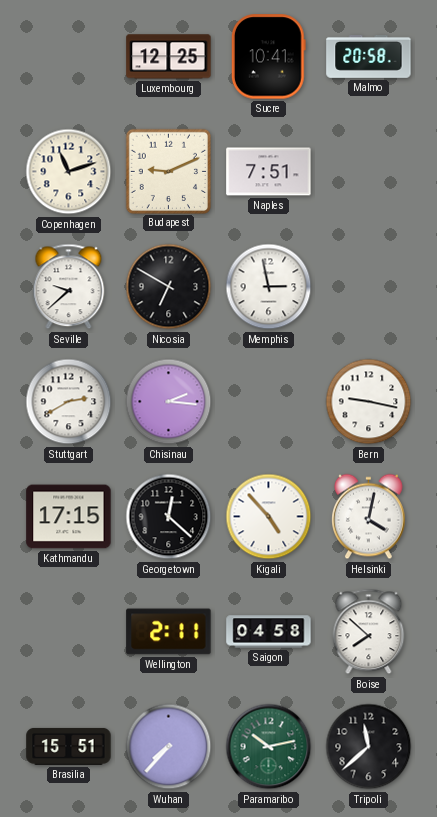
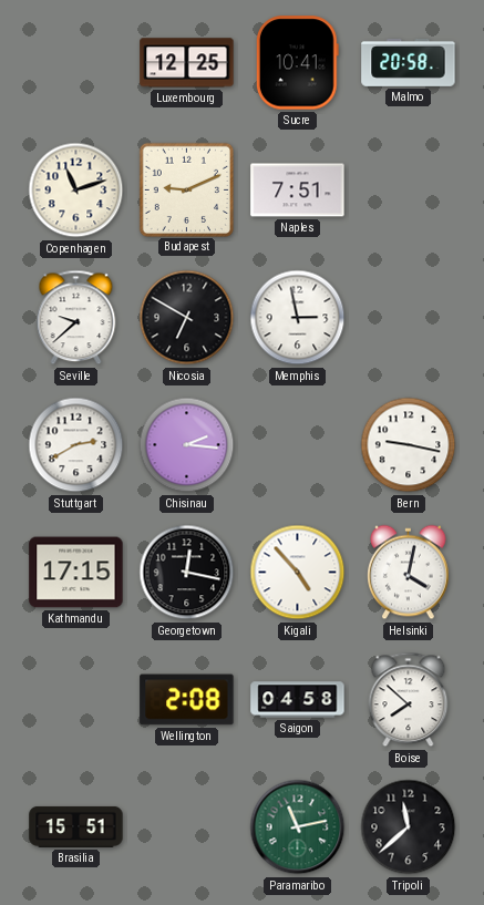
Georgetown: 12:22 -> 12:17 (187, 573)
Wellington: 2:11 -> 2:08 (187, 700)
Wuhan: 7:37 -> none (169, 747)
Paramaribo: 10:13 -> 11:13 (298, 827)
